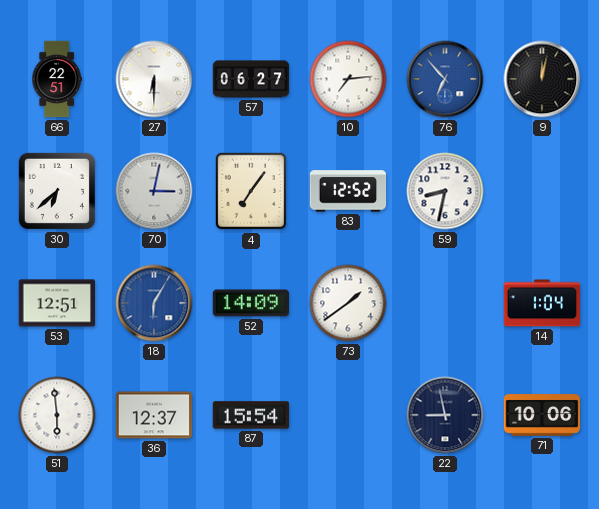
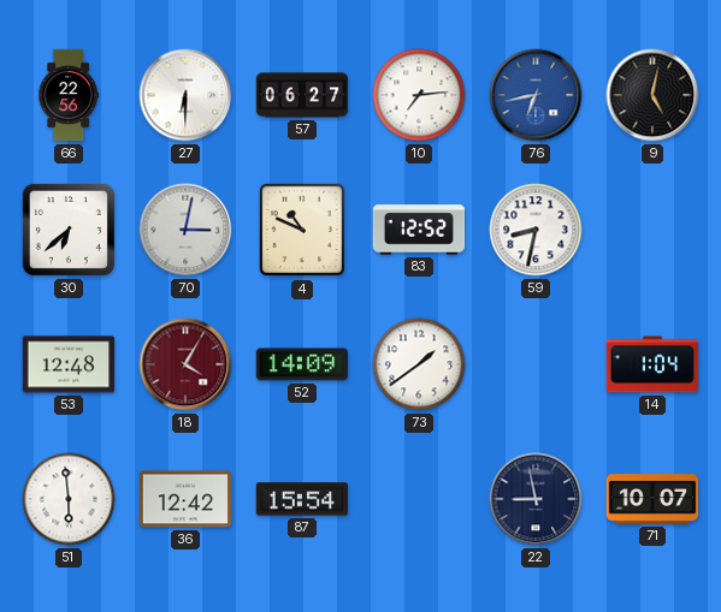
66: 22:51 -> 22:56 (69, 95)
76: 6:53 -> 6:43 (536, 95)
9: 12:02 -> 5:02 (652, 95)
4: 7:06 -> 10:49 (302, 230)
53: 12:51 -> 12:48 (69, 364)
18: 6:05 -> 4:05 (185, 364)
18 dial: blue -> burgundy (185, 364)
36: 12:37 -> 12:42 (185, 499)
71: 10:06 -> 10:07 (652, 499)
